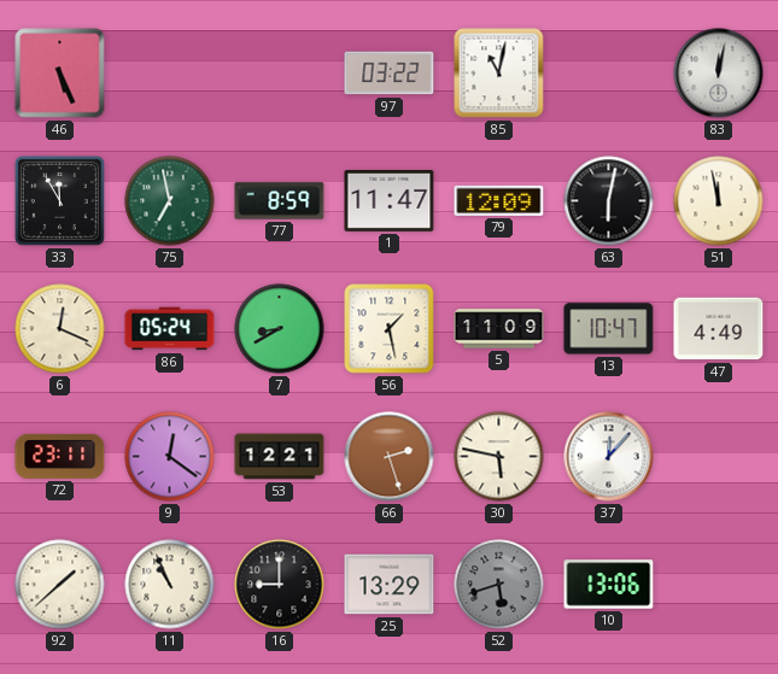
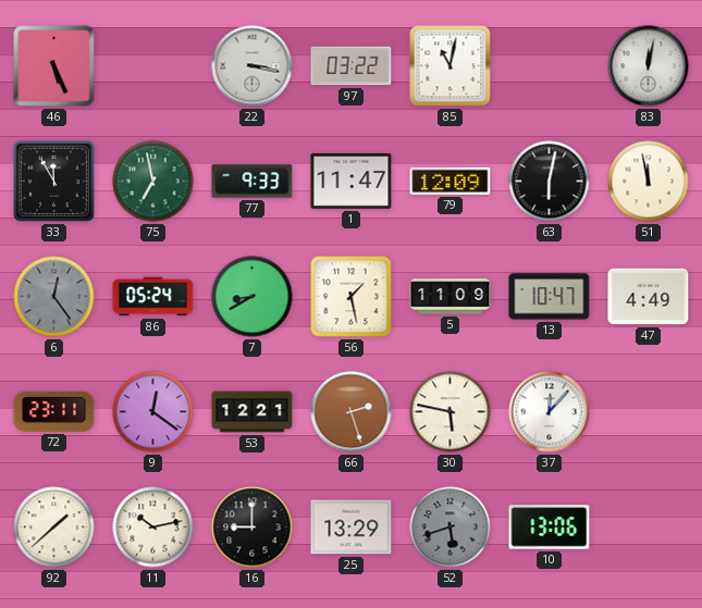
22: none -> 3:17 (253, 66)
77: 8:59 -> 9:33 (253, 182)
6: 12:19 -> 12:24 (54, 297)
6 dial: cream -> grey (54, 297)
11: 10:56 -> 10:13 (153, 528)
